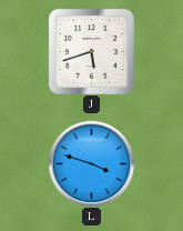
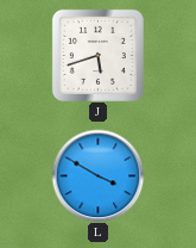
L: 3:48 -> 3:50 (97, 175)
